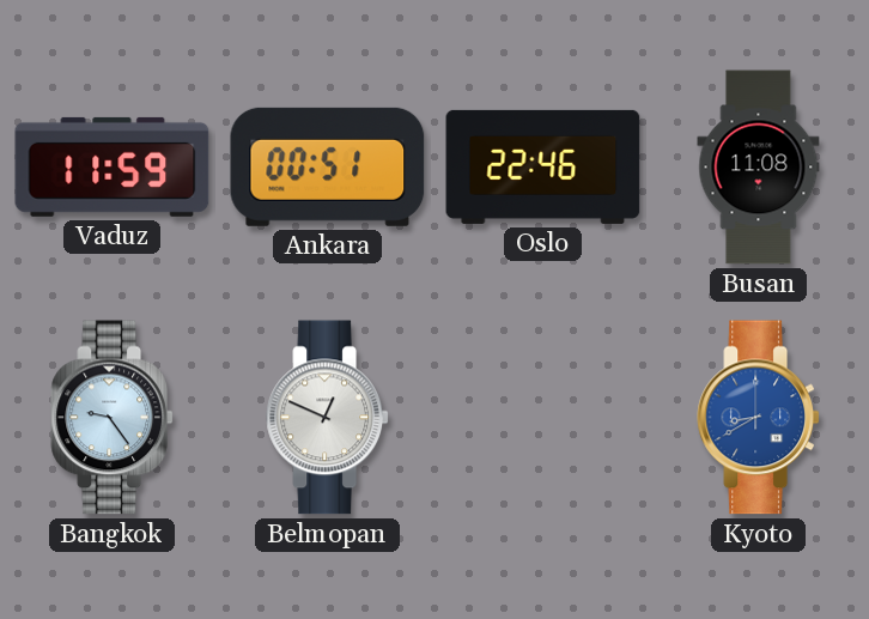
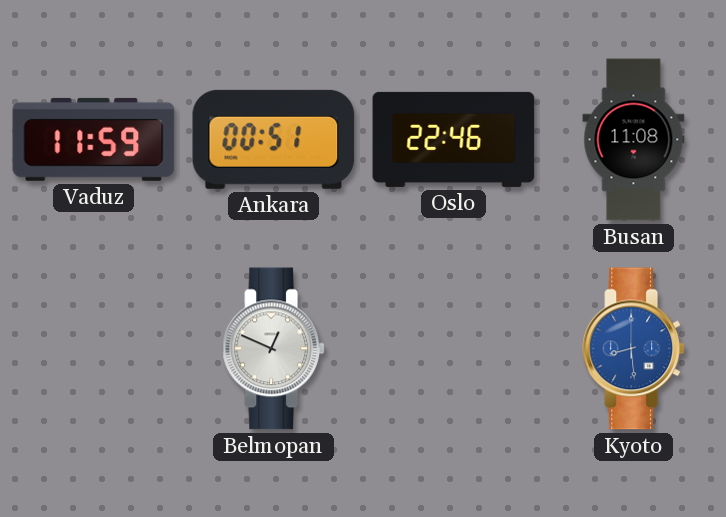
Bangkok: 9:24 -> none (111, 418)
Kyoto: 8:40 -> 8:29 (633, 349)
